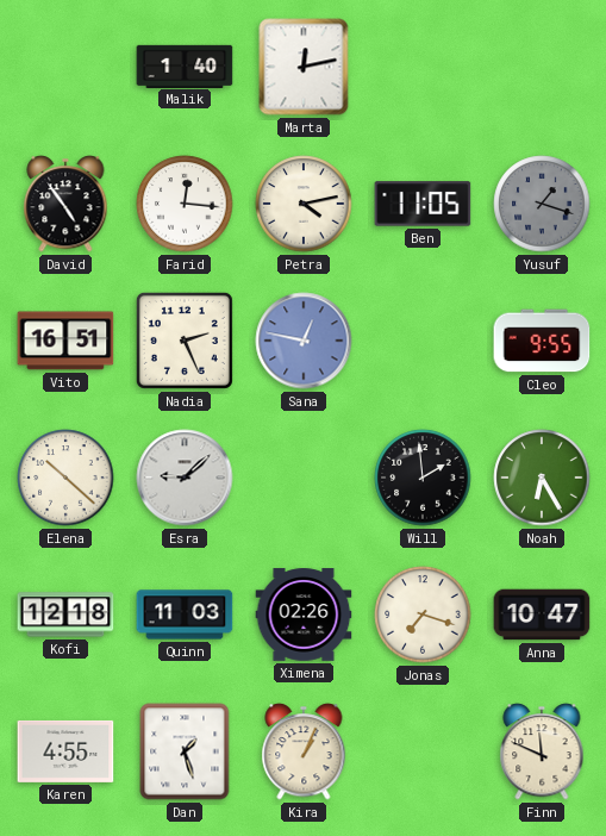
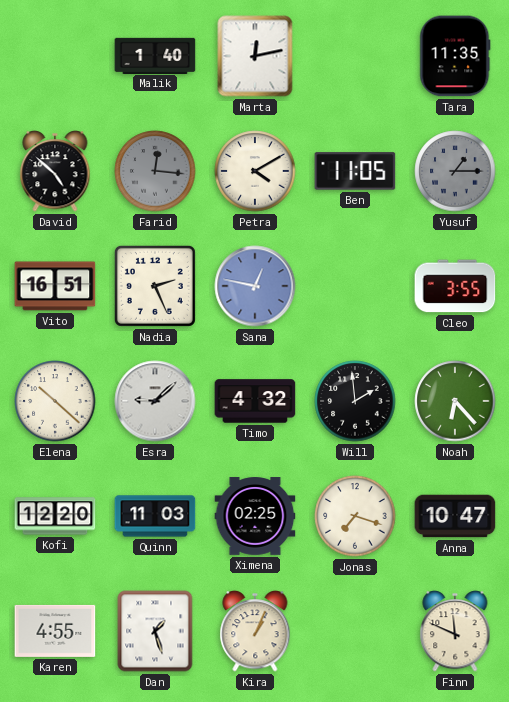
Tara: none -> 11:35 (455, 56)
David: 4:54 -> 4:52 (55, 171)
Farid dial: white -> grey (155, 171)
Petra: 4:13 -> 4:10 (255, 171)
Yusuf: 1:18 -> 1:15 (455, 171)
Cleo: 9:55 -> 3:55 (455, 286)
Timo: none -> 4:32 (255, 401)
Noah: 6:25 -> 6:23 (455, 401)
Kofi: 12:18 -> 12:20 (55, 516)
Ximena: 02:26 -> 02:25 (255, 516)
